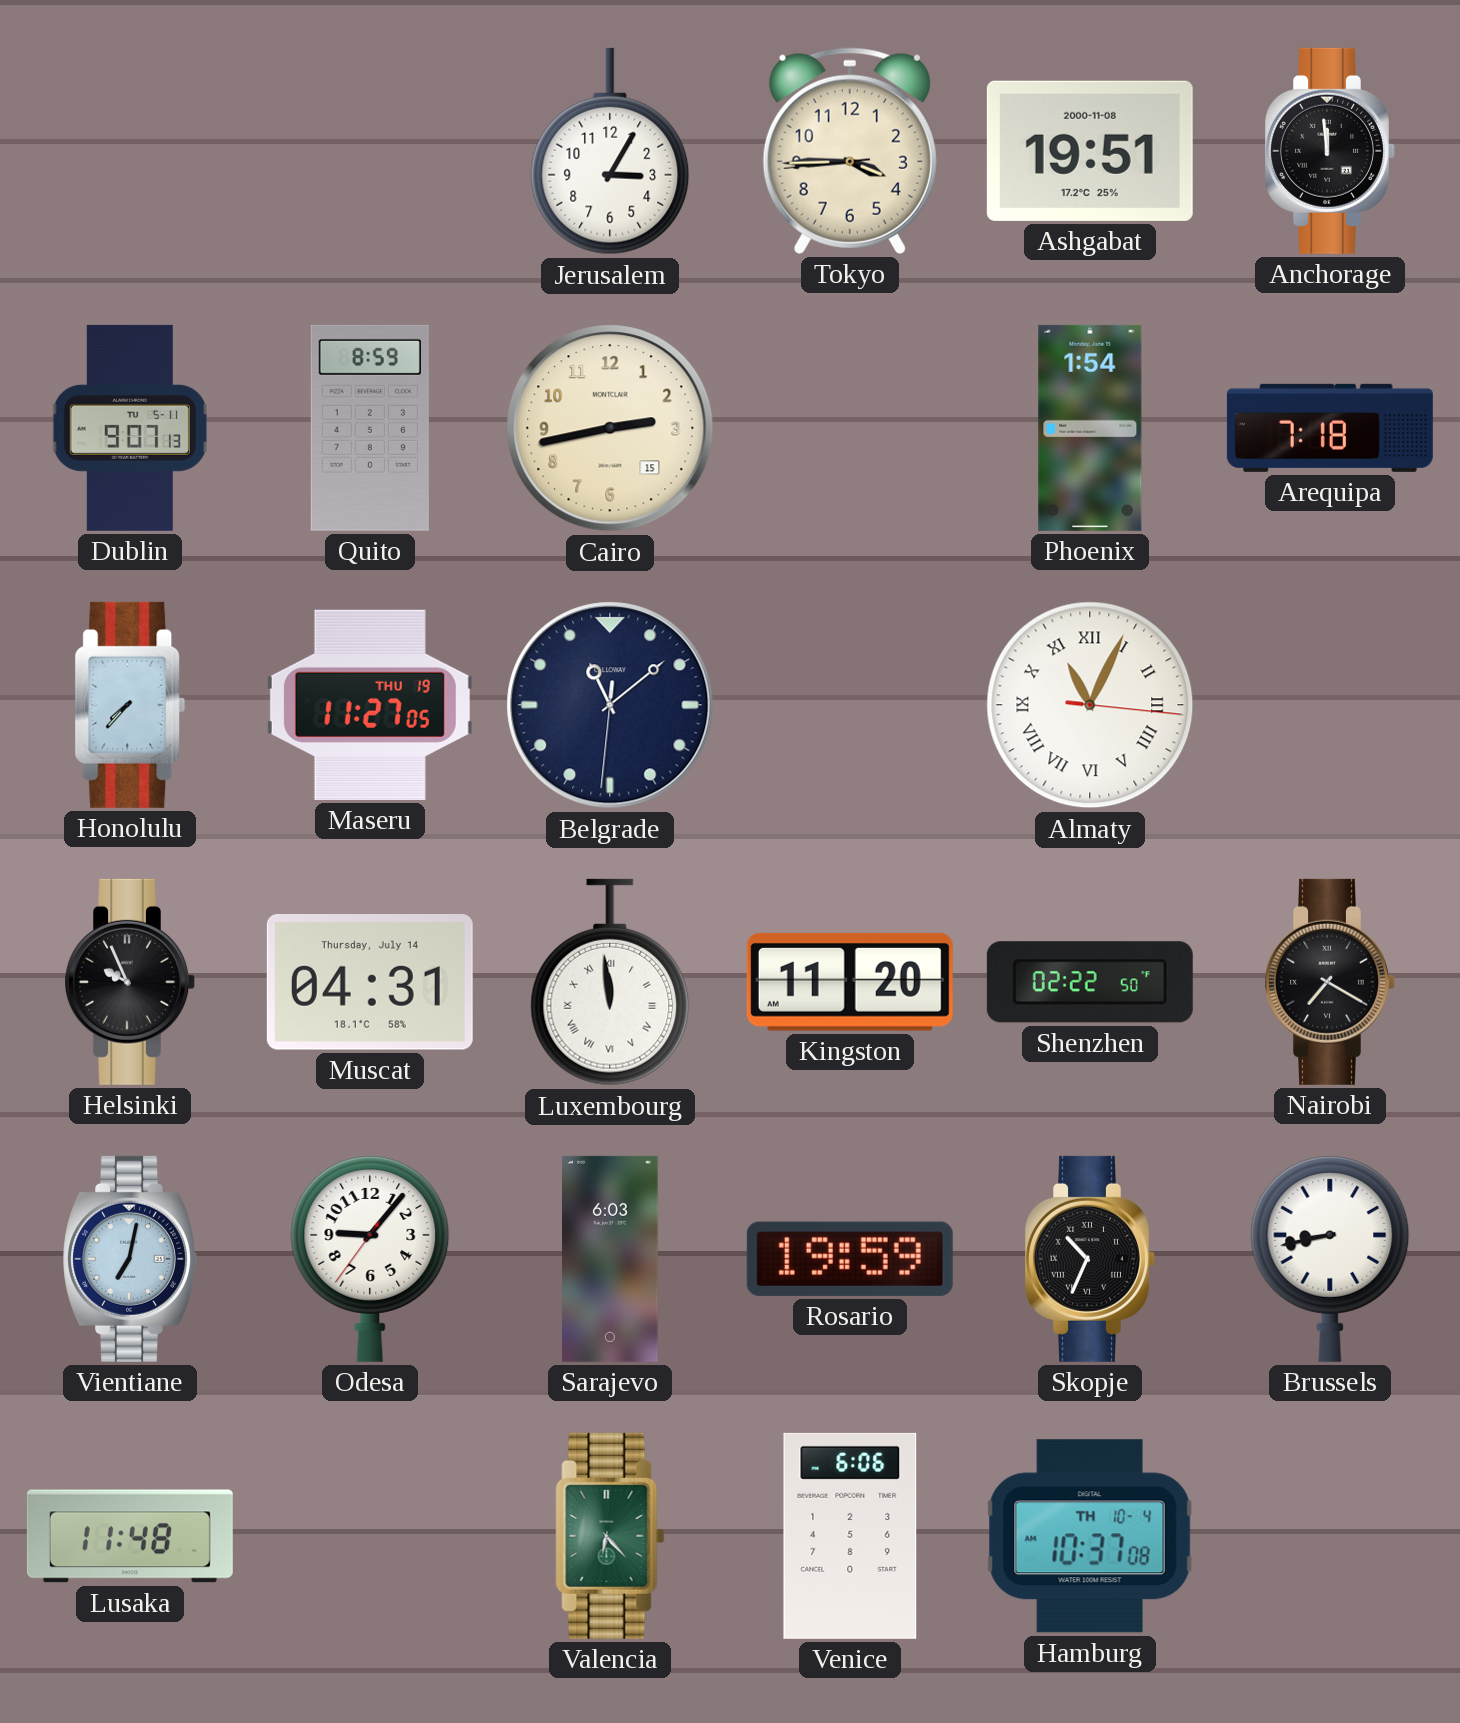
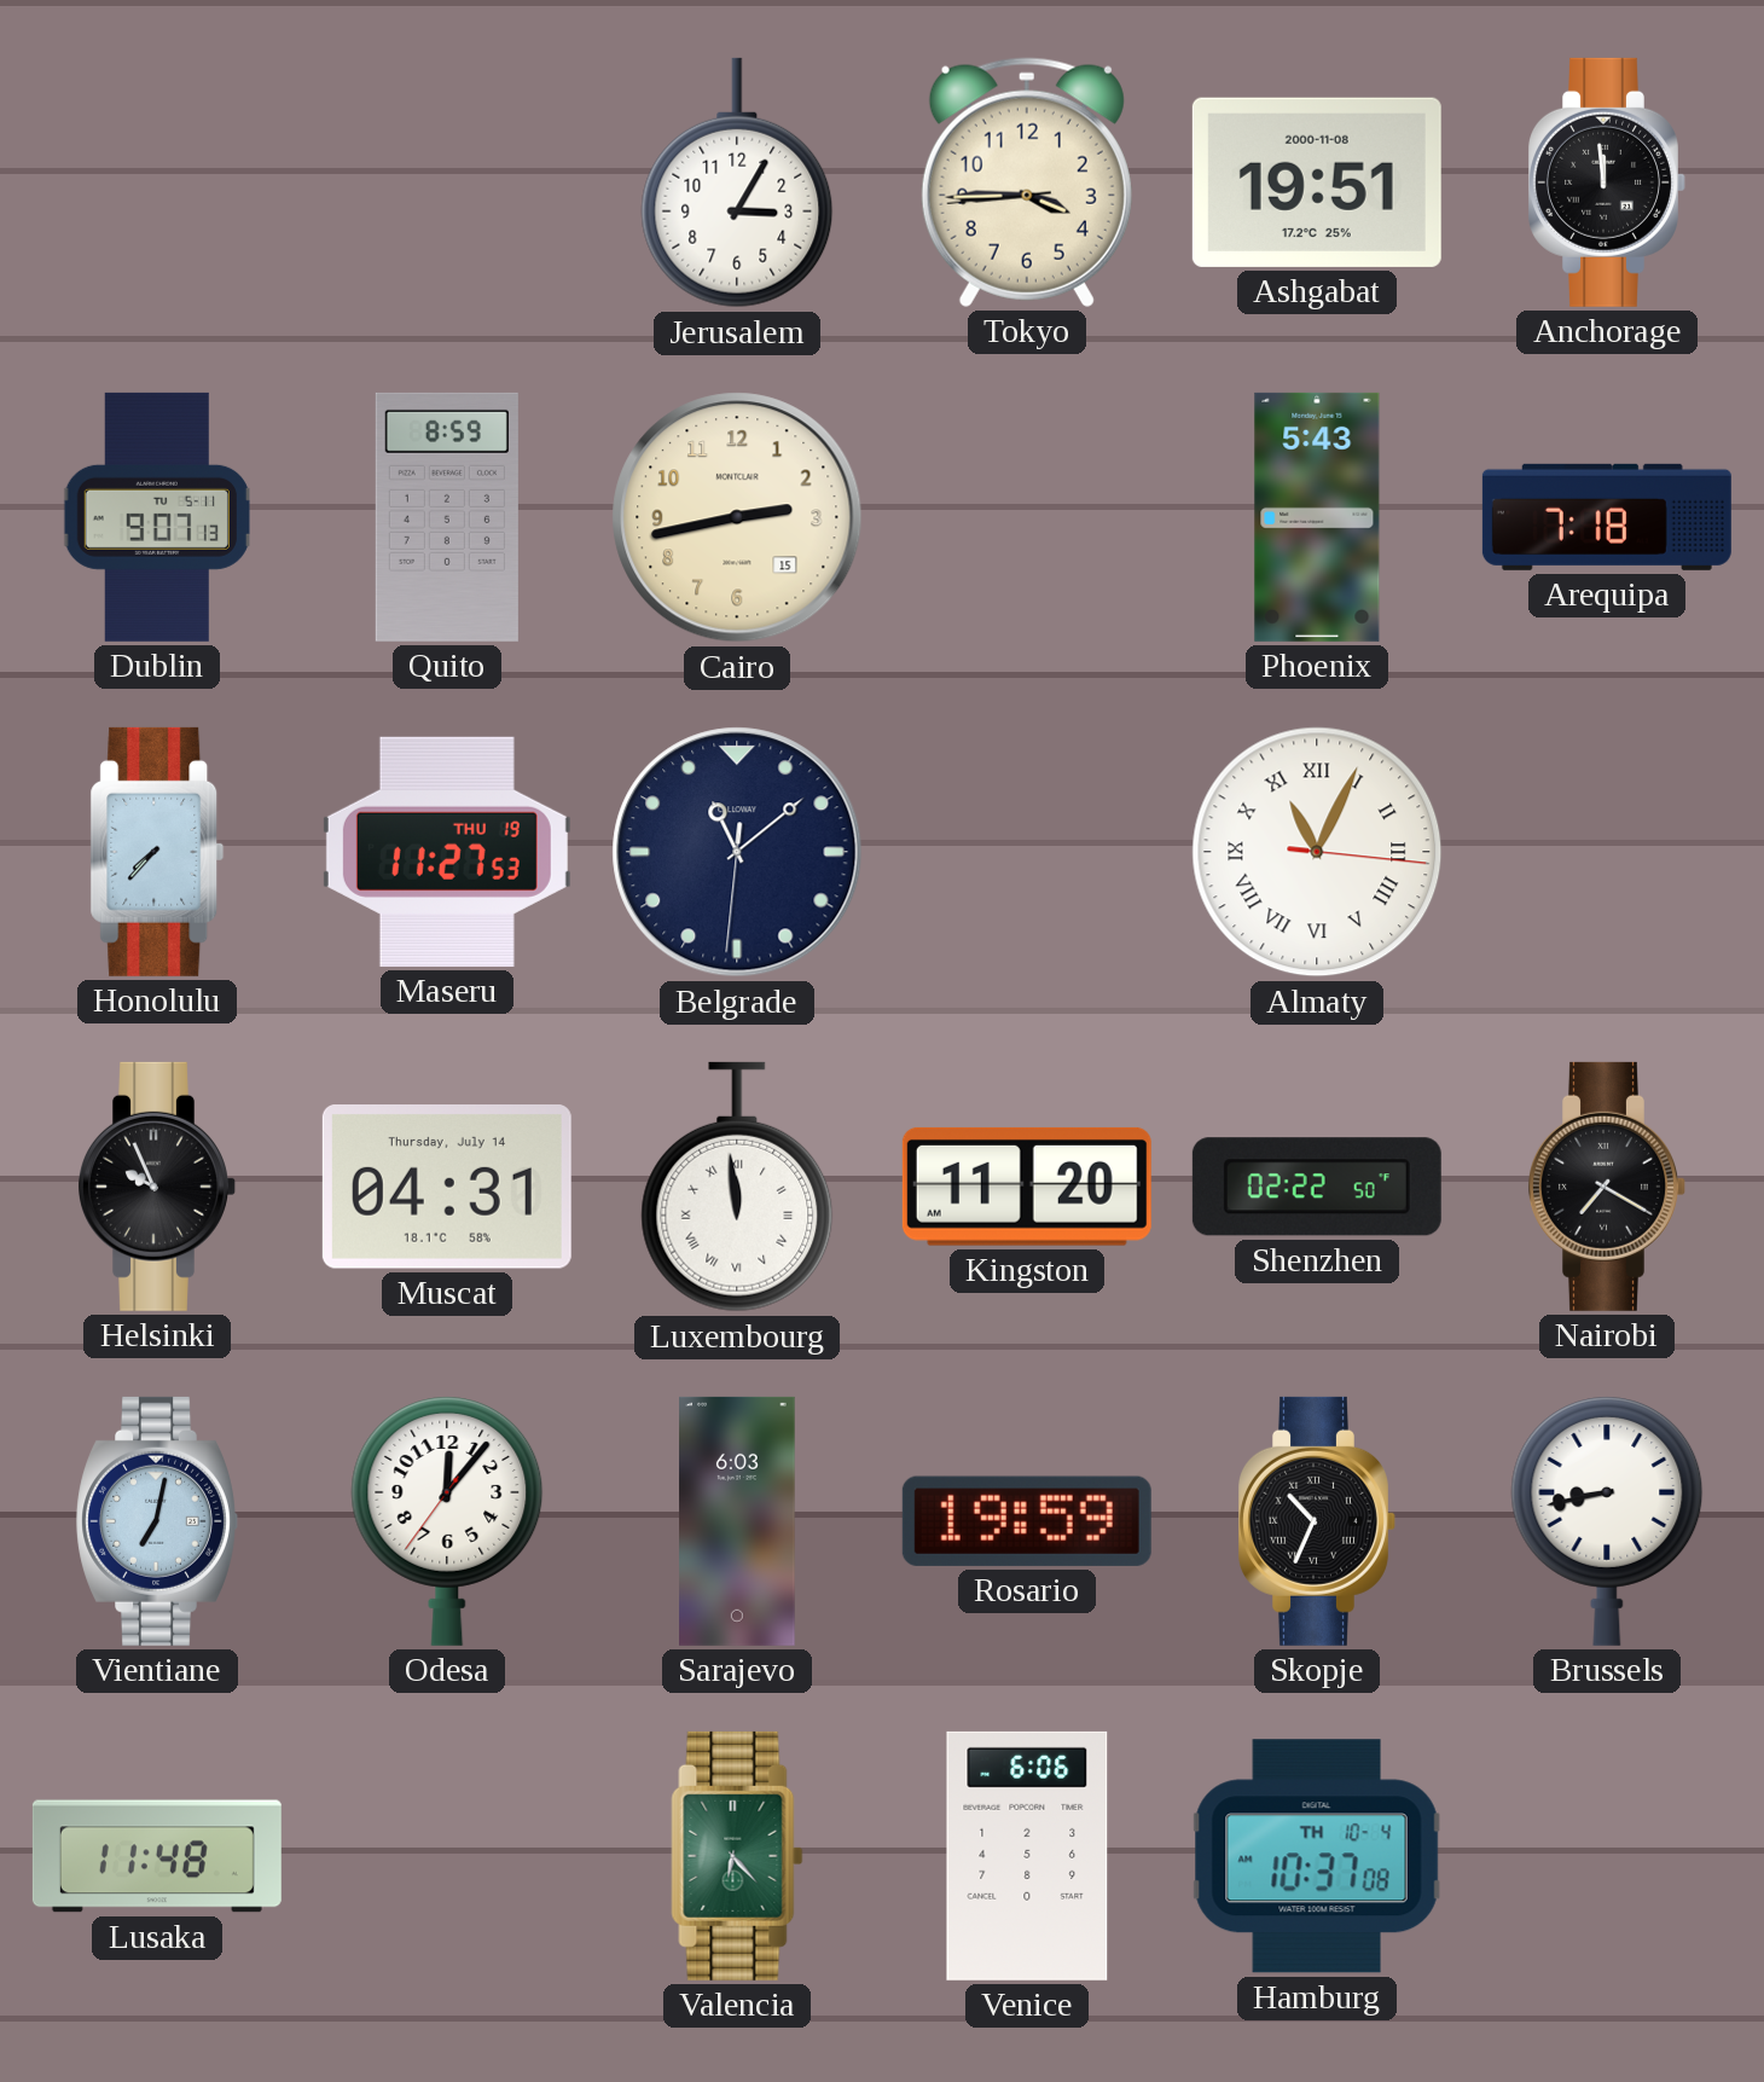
Phoenix: 1:54 -> 5:43 (1317, 517)
Maseru: 11:27:05 -> 11:27:53 (447, 852)
Odesa: 9:06 -> 12:06 (447, 1521)
